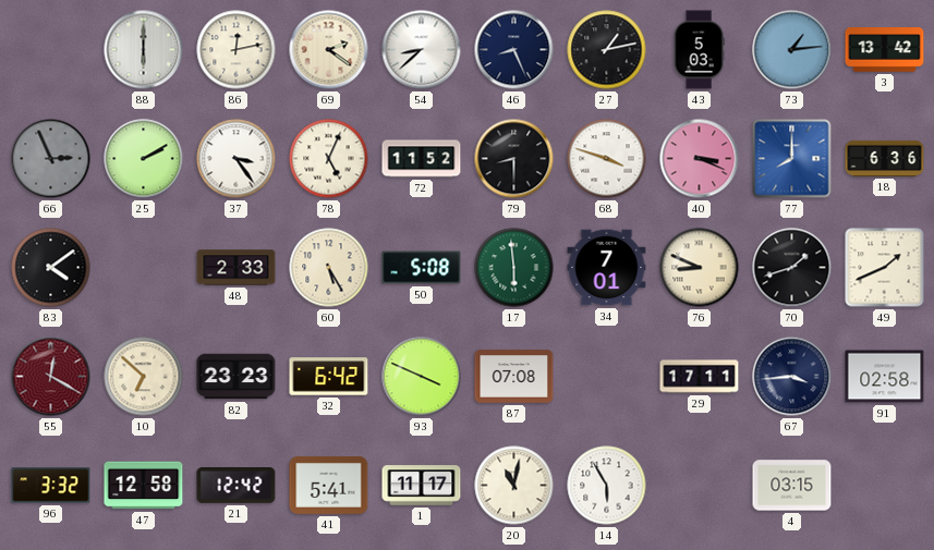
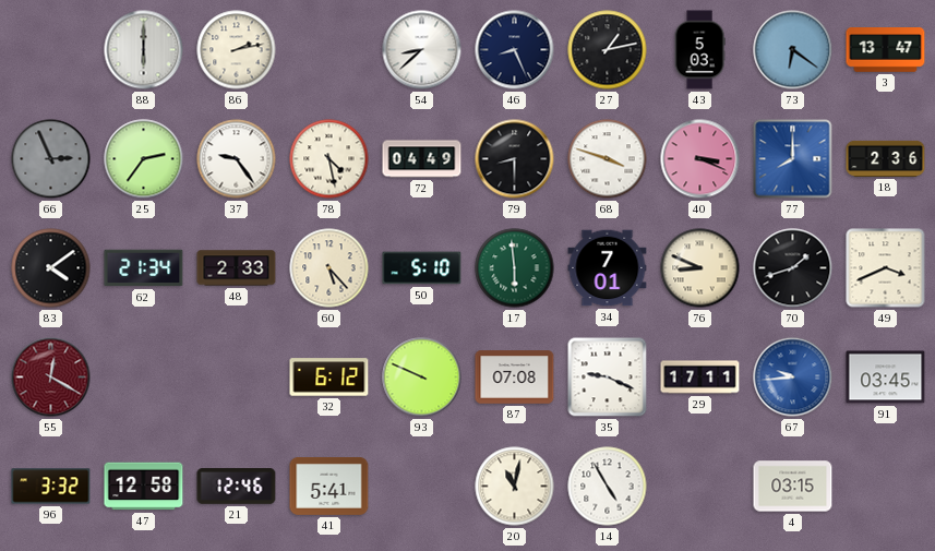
86: 12:13 -> 2:13 (237, 50)
69: 2:21 -> none (329, 50)
73: 1:14 -> 6:21 (793, 50)
3: 13:42 -> 13:47 (886, 50)
25: 2:10 -> 2:36 (144, 159)
37: 3:24 -> 9:24 (237, 159)
78: 5:04 -> 4:28 (329, 159)
72: 11:52 -> 04:49 (422, 159)
18: 6:36 -> 2:36 (886, 158)
62: none -> 21:34 (144, 268)
60: 5:25 -> 5:23 (329, 268)
50: 5:08 -> 5:10 (422, 268)
49: 1:41 -> 3:41 (886, 268)
10: 6:52 -> none (144, 377)
82: 23:23 -> none (236, 377)
32: 6:42 -> 6:12 (329, 378)
93: 3:49 -> 9:49 (422, 378)
35: none -> 9:19 (608, 378)
67: 3:44 -> 9:44 (793, 378)
67 dial: navy -> blue (793, 378)
91: 02:58 -> 03:45 (886, 378)
21: 12:42 -> 12:46 (237, 487)
1: 11:17 -> none (422, 486)
14: 5:55 -> 4:55 (608, 487)
